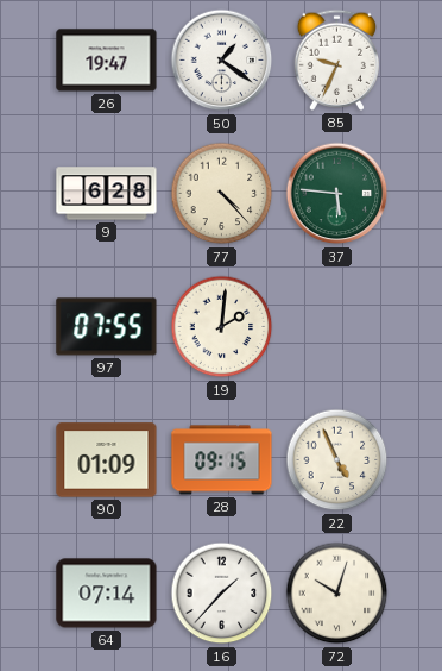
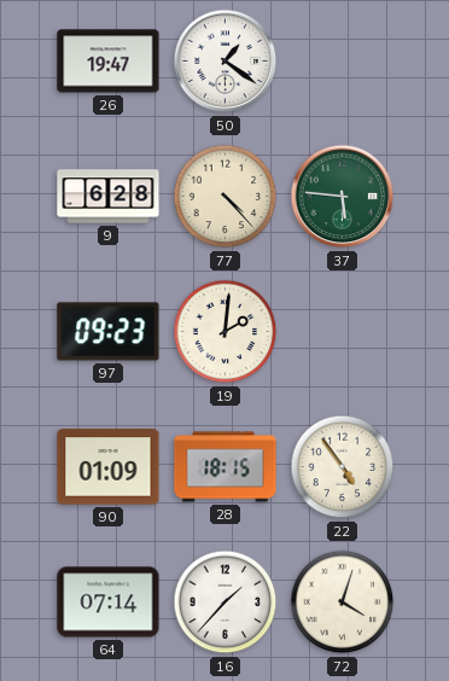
85: 9:34 -> none (336, 59)
97: 07:55 -> 09:23 (109, 332)
28: 09:15 -> 18:15 (226, 467)
22: 4:56 -> 4:54 (343, 467)
72: 10:03 -> 4:03 (343, 603)
